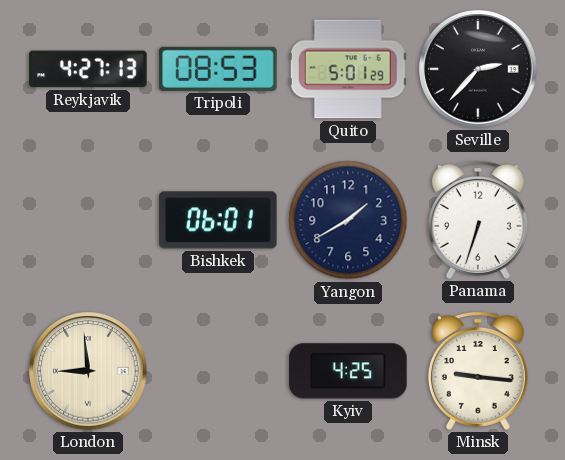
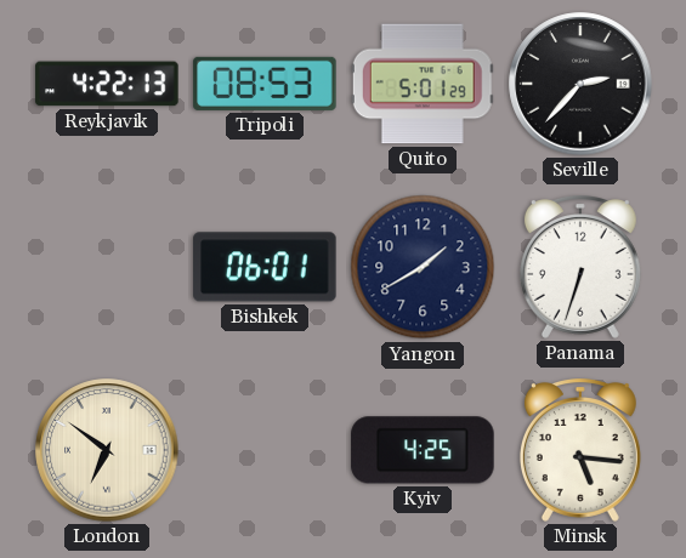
Reykjavik: 4:27 -> 4:22 (107, 84)
London: 8:59 -> 6:51 (107, 450)
Minsk: 9:16 -> 5:16 (580, 450)
